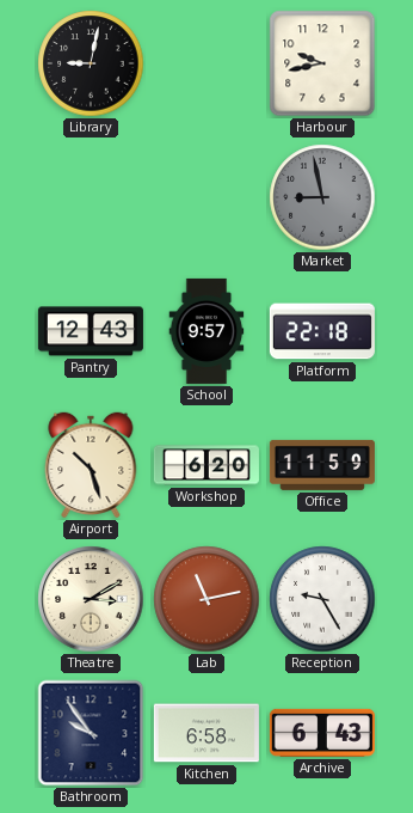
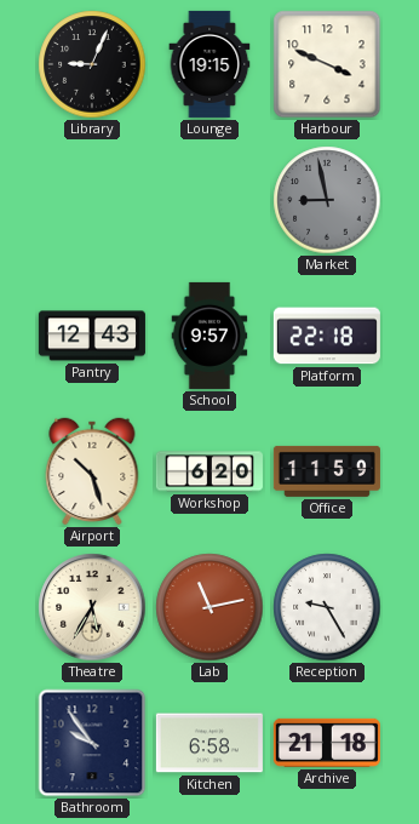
Library: 9:02 -> 9:04 (92, 64)
Lounge: none -> 19:15 (209, 64)
Harbour: 9:43 -> 3:49 (327, 64)
Theatre: 3:10 -> 5:35 (92, 607)
Archive: 6:43 -> 21:18 (327, 743)
